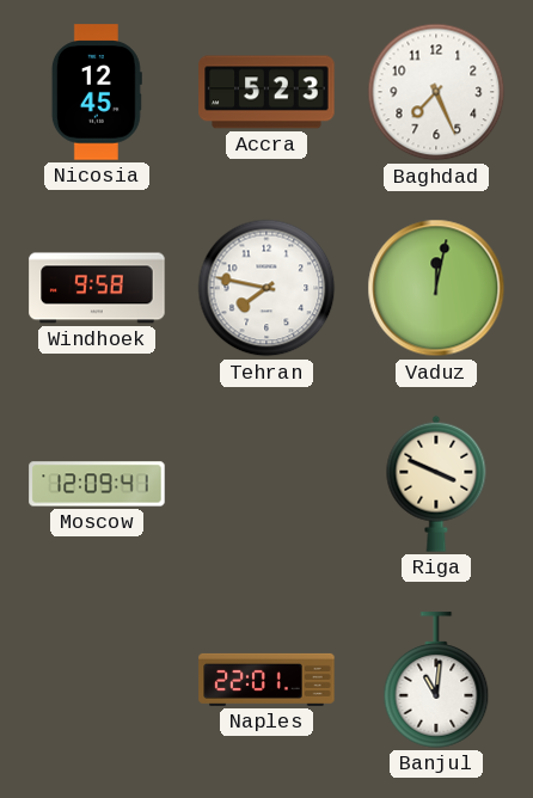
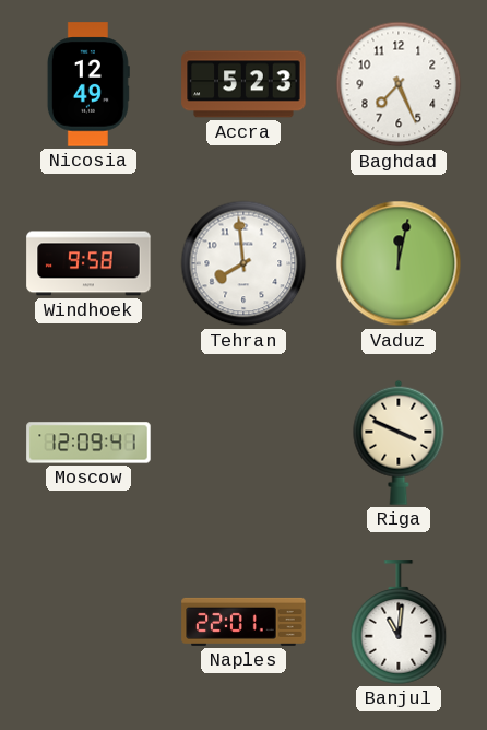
Nicosia: 12:45 -> 12:49 (88, 84)
Tehran: 7:47 -> 7:59 (243, 263)
